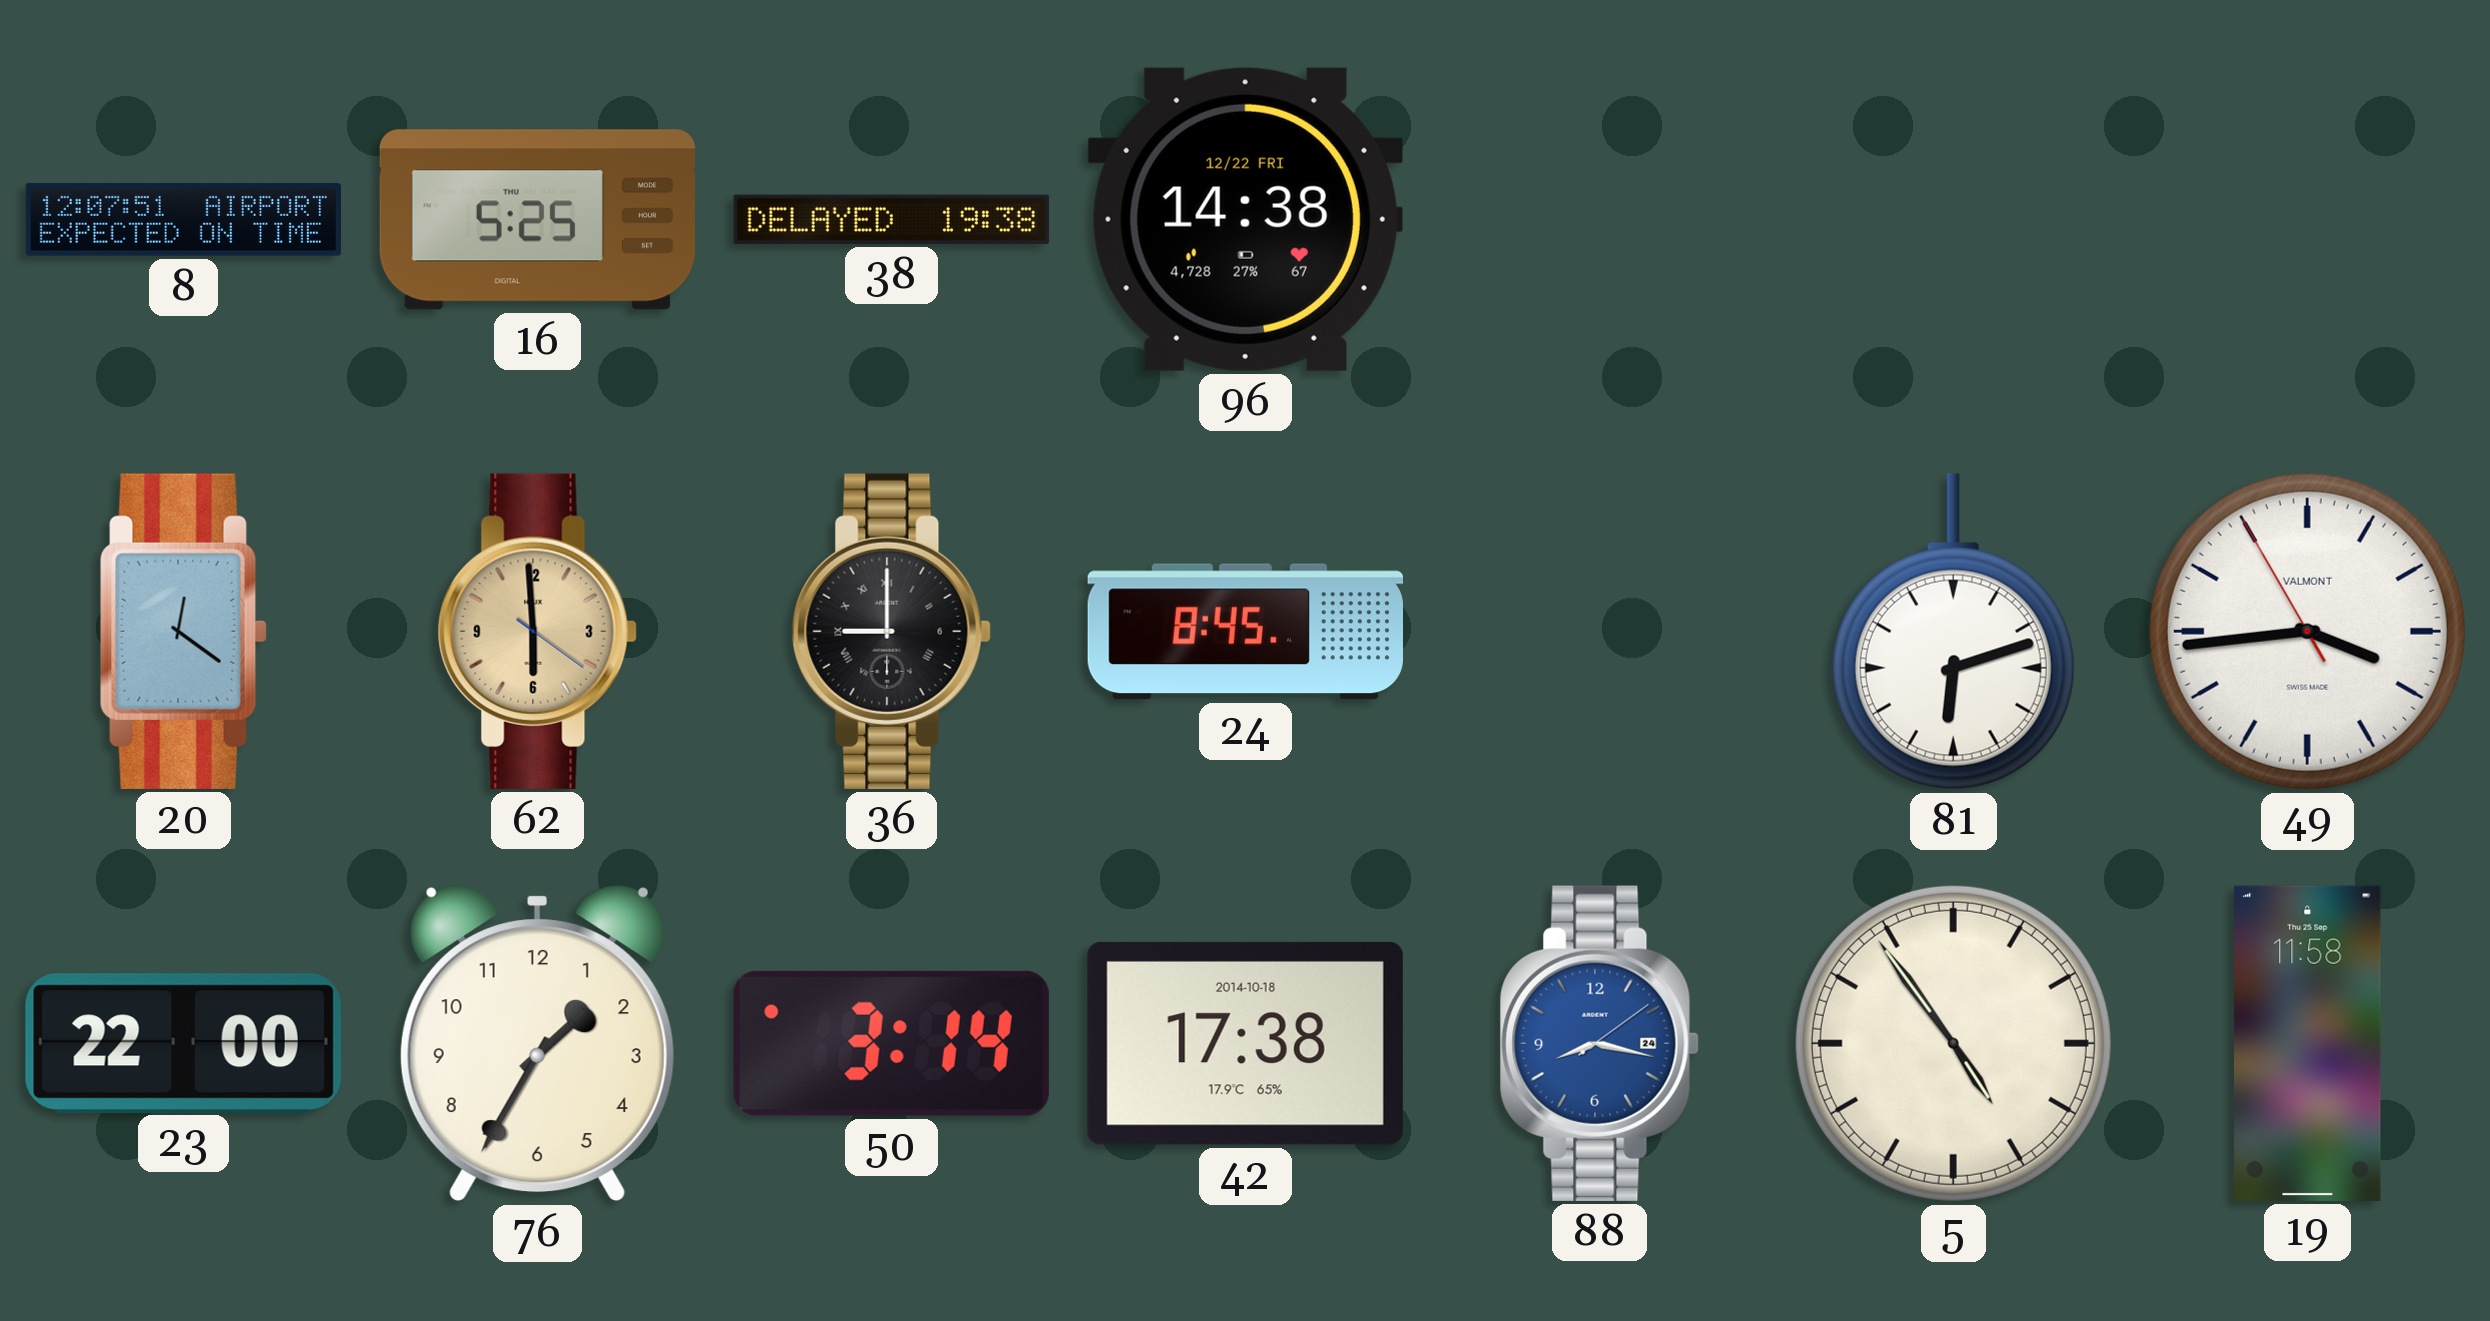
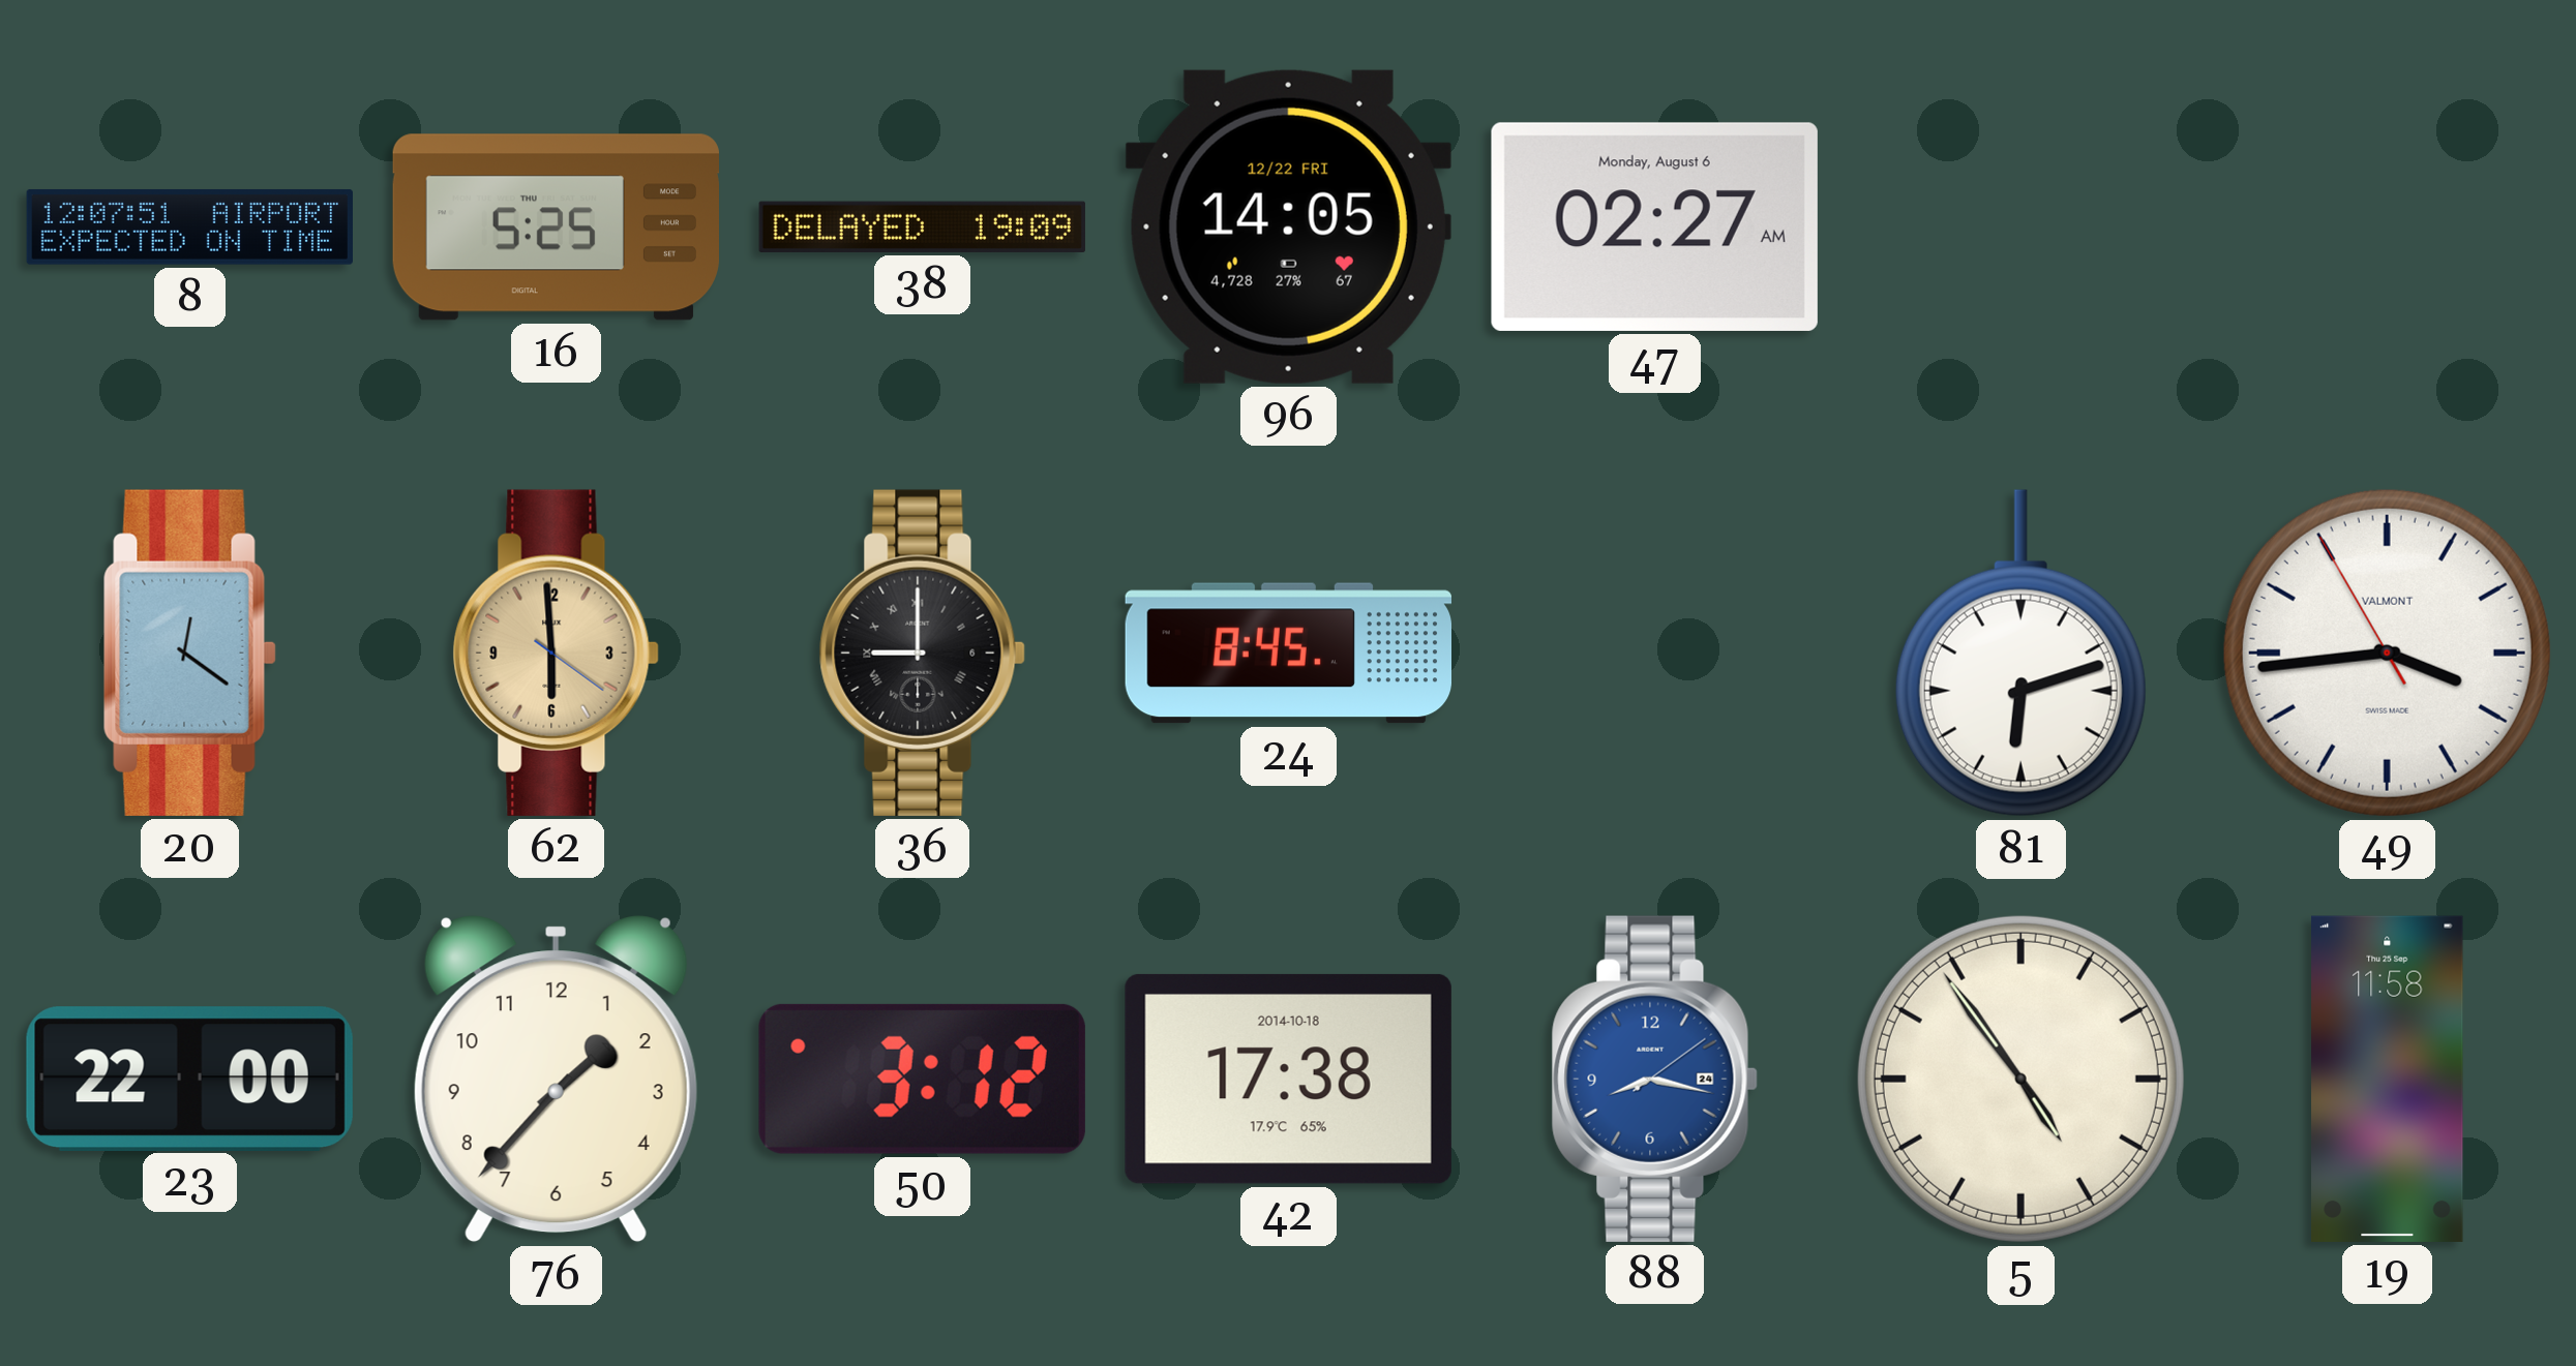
38: 19:38 -> 19:09 (922, 226)
96: 14:38 -> 14:05 (1288, 226)
47: none -> 02:27 (1654, 226)
76: 1:35 -> 1:37 (556, 1080)
50: 3:14 -> 3:12 (922, 1079)
